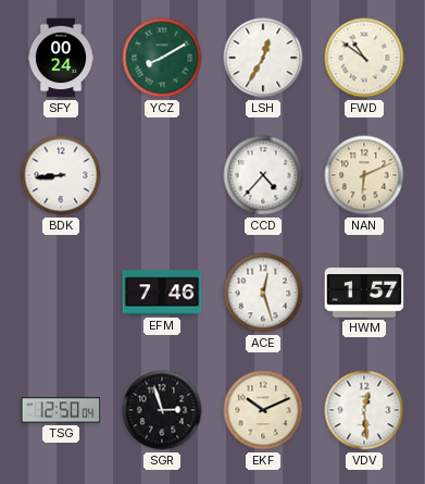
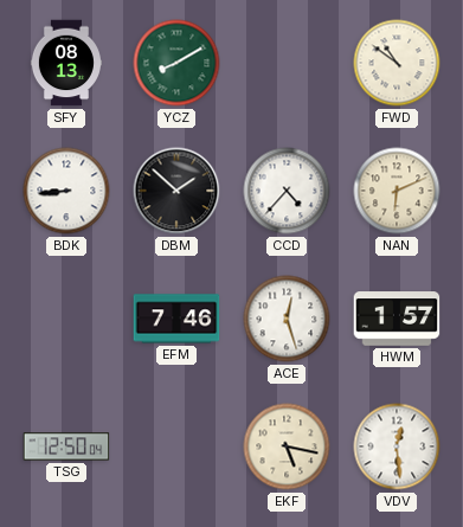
SFY: 00:24 -> 08:13 (66, 63)
LSH: 12:35 -> none (263, 58)
DBM: none -> 1:52 (176, 191)
SGR: 2:57 -> none (162, 410)
EKF: 10:11 -> 5:17 (287, 446)
